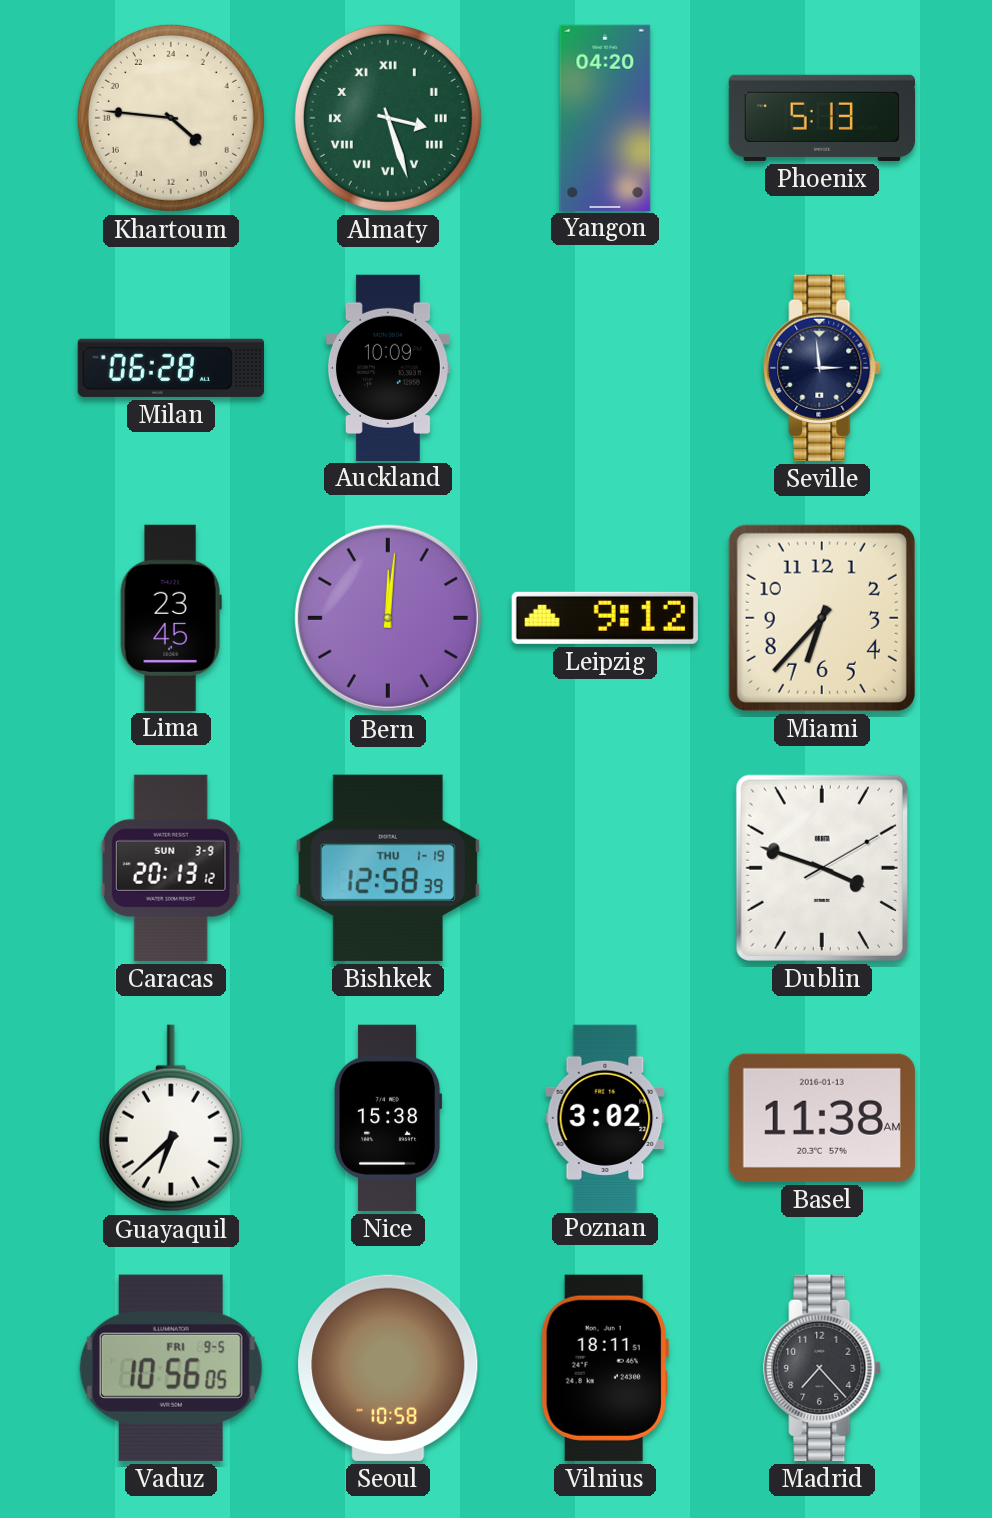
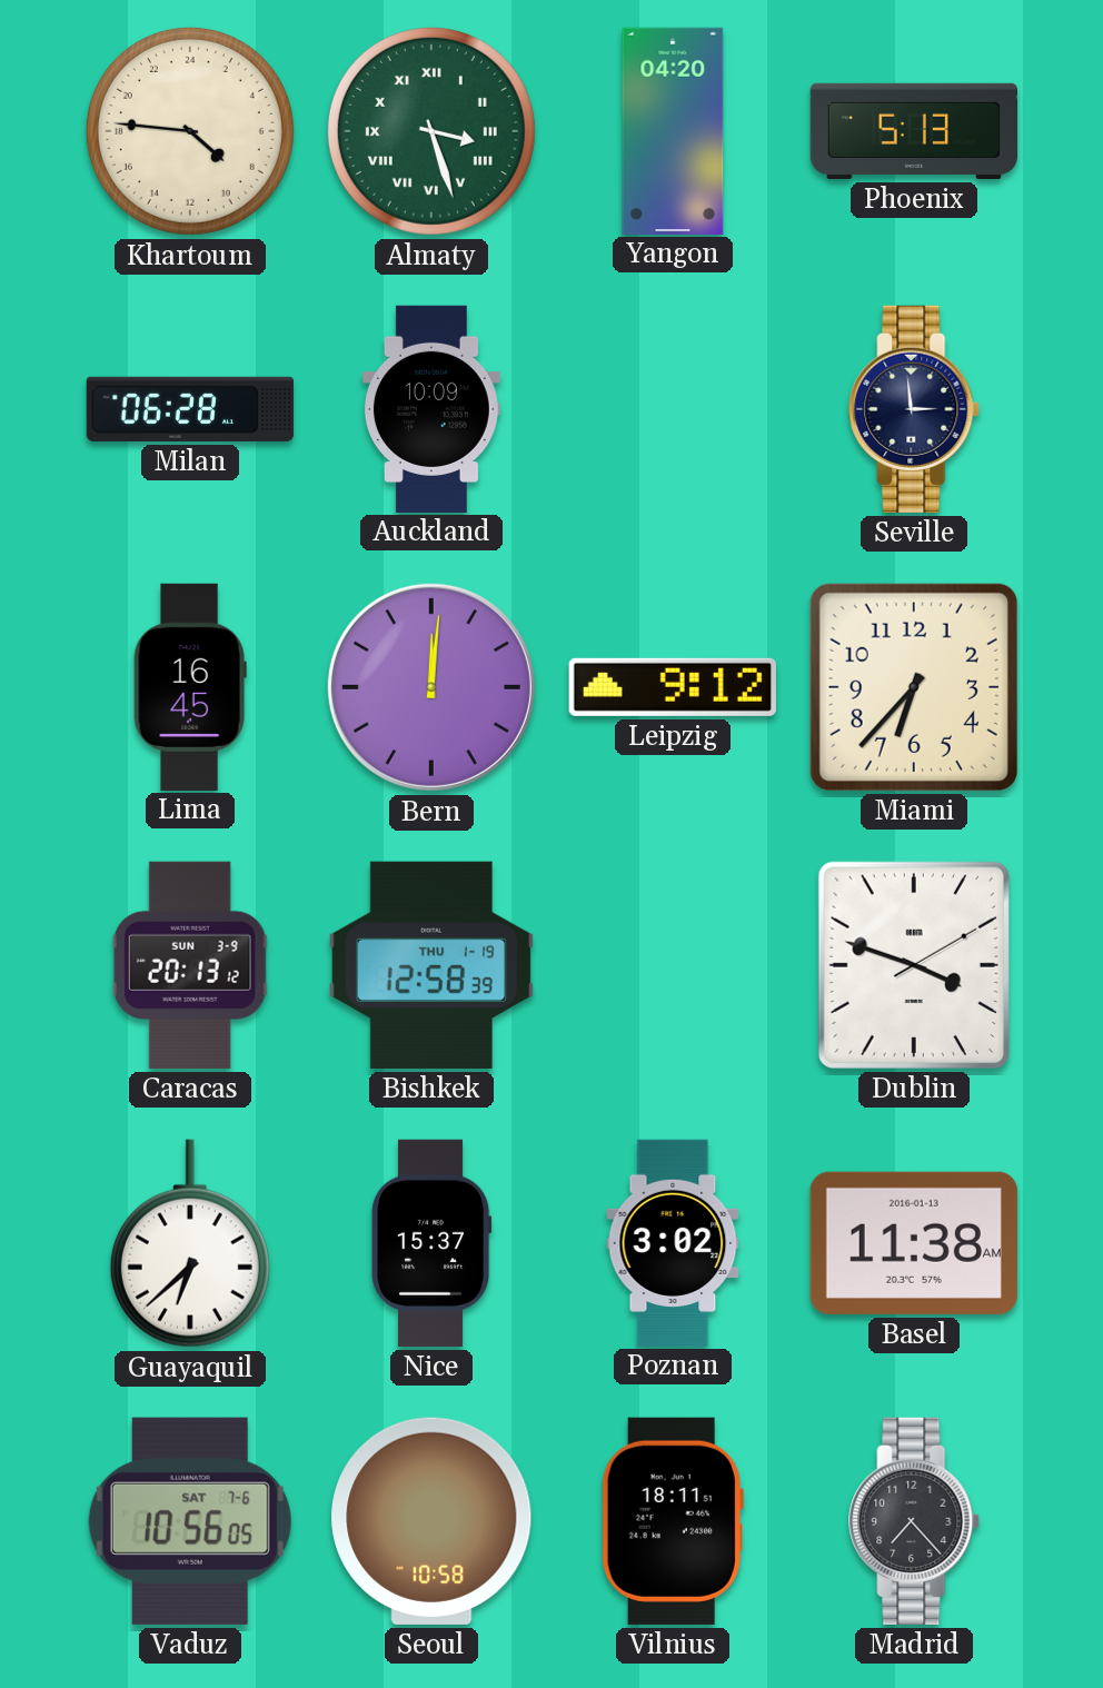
Lima: 23:45 -> 16:45 (190, 686)
Nice: 15:38 -> 15:37 (433, 1243)
Vaduz date: FRI 9-5 -> SAT 7-6 (190, 1521)
